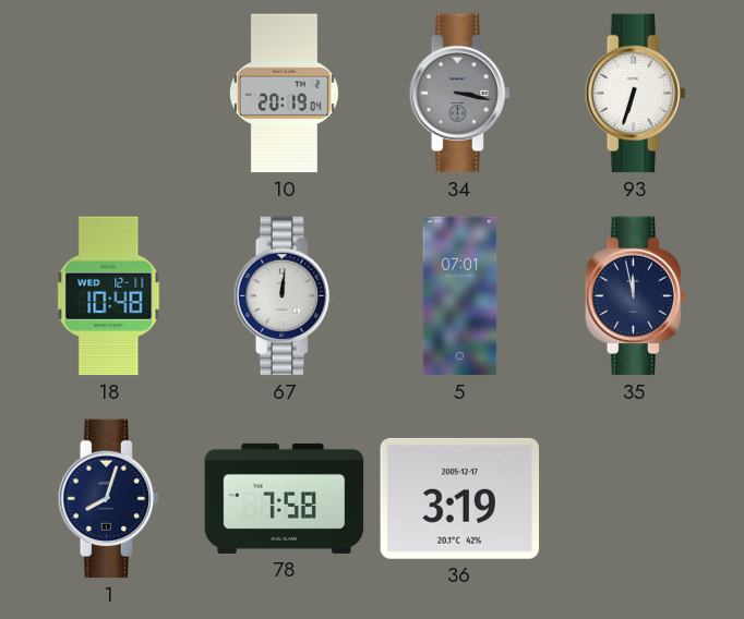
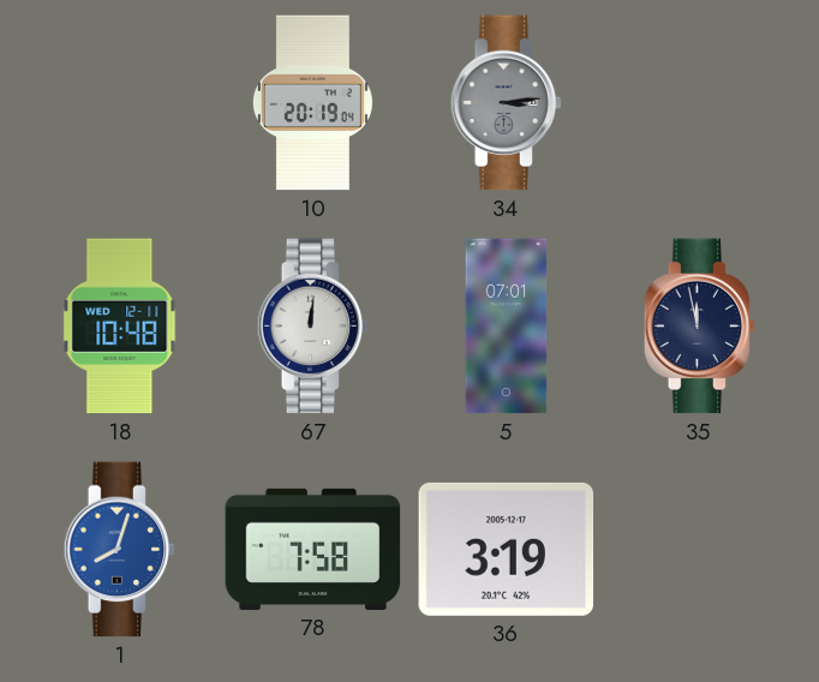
34: 3:17 -> 3:14 (507, 103)
93: 6:33 -> none (636, 94)
1 dial: navy -> blue (120, 550)
